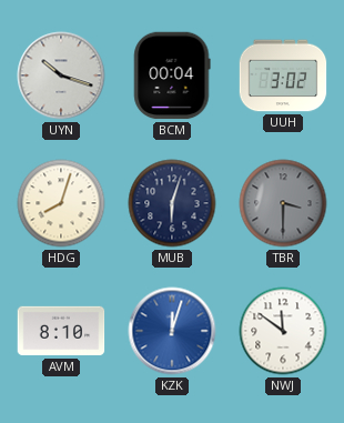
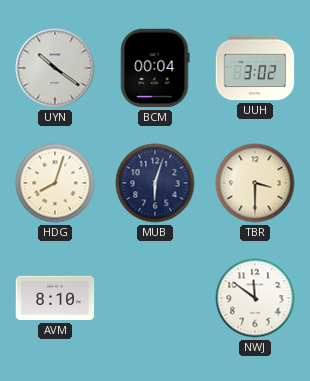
UYN: 10:18 -> 10:21 (55, 68)
TBR dial: grey -> cream (255, 183)
KZK: 12:03 -> none (172, 331)
